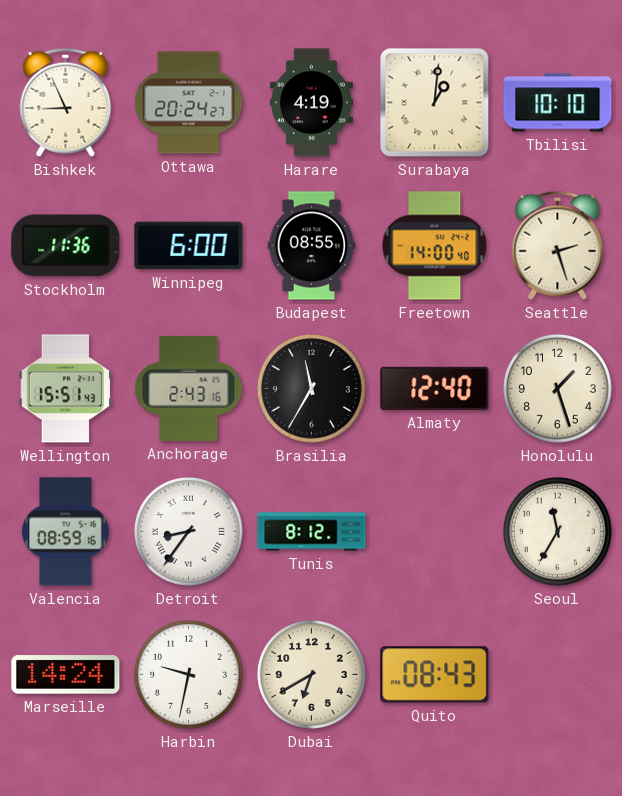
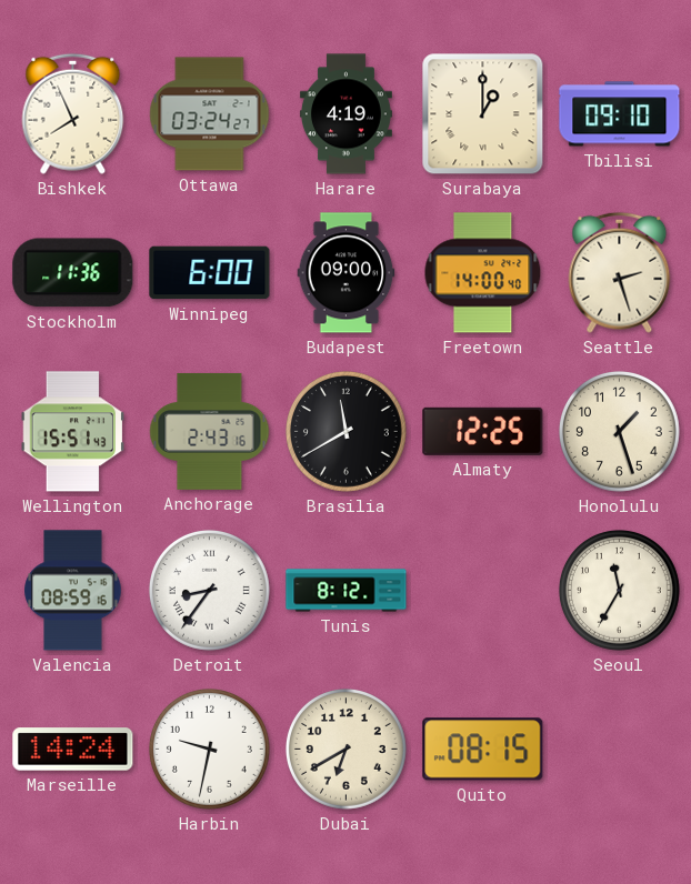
Bishkek: 8:56 -> 7:56 (73, 113)
Ottawa: 20:24 -> 03:24 (210, 114)
Surabaya: 1:01 -> 1:00 (483, 114)
Tbilisi: 10:10 -> 09:10 (620, 114)
Budapest: 08:55 -> 09:00 (347, 273)
Brasilia: 11:35 -> 11:40 (345, 431)
Almaty: 12:40 -> 12:25 (483, 431)
Quito: 08:43 -> 08:15 (483, 750)
